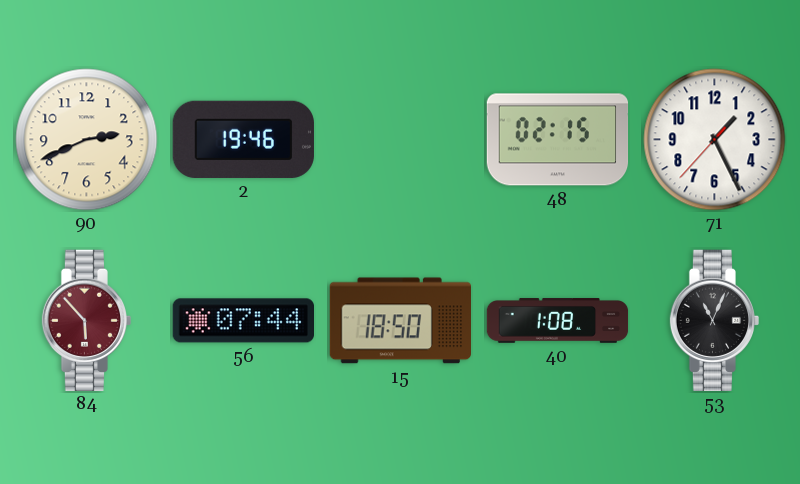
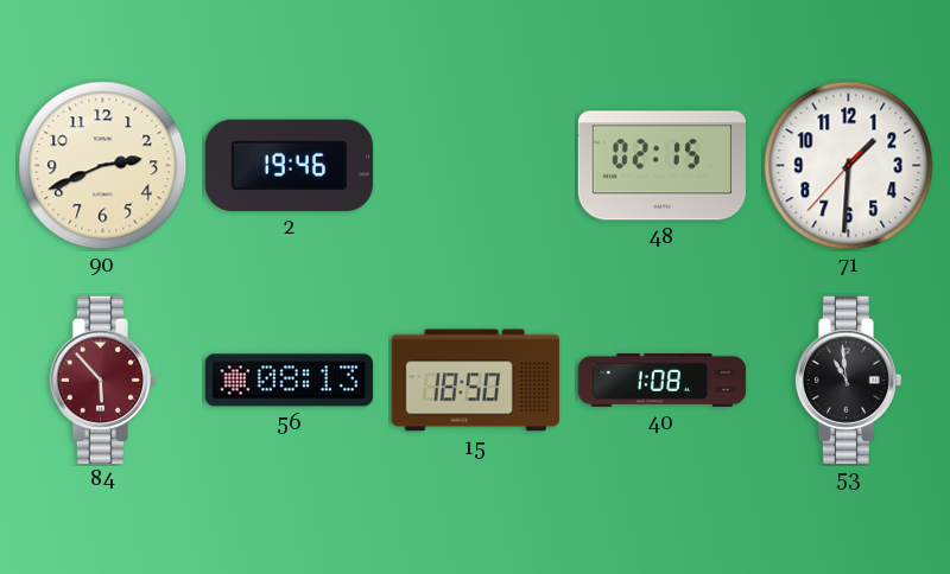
71: 1:25 -> 1:30 (849, 166)
56: 07:44 -> 08:13 (289, 381)
53: 11:04 -> 10:59 (849, 380)
